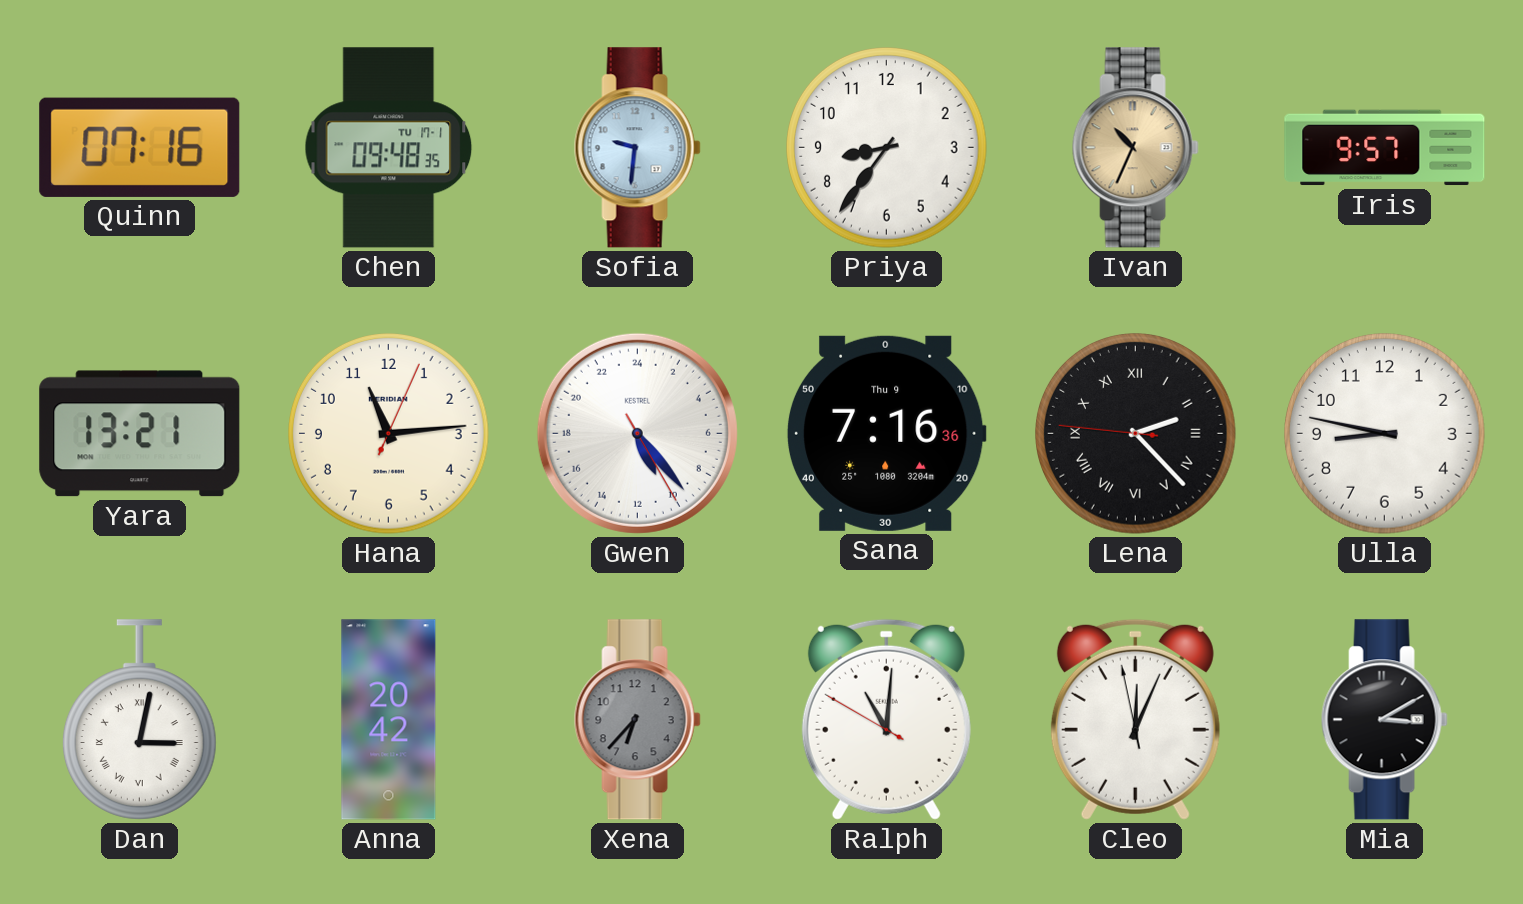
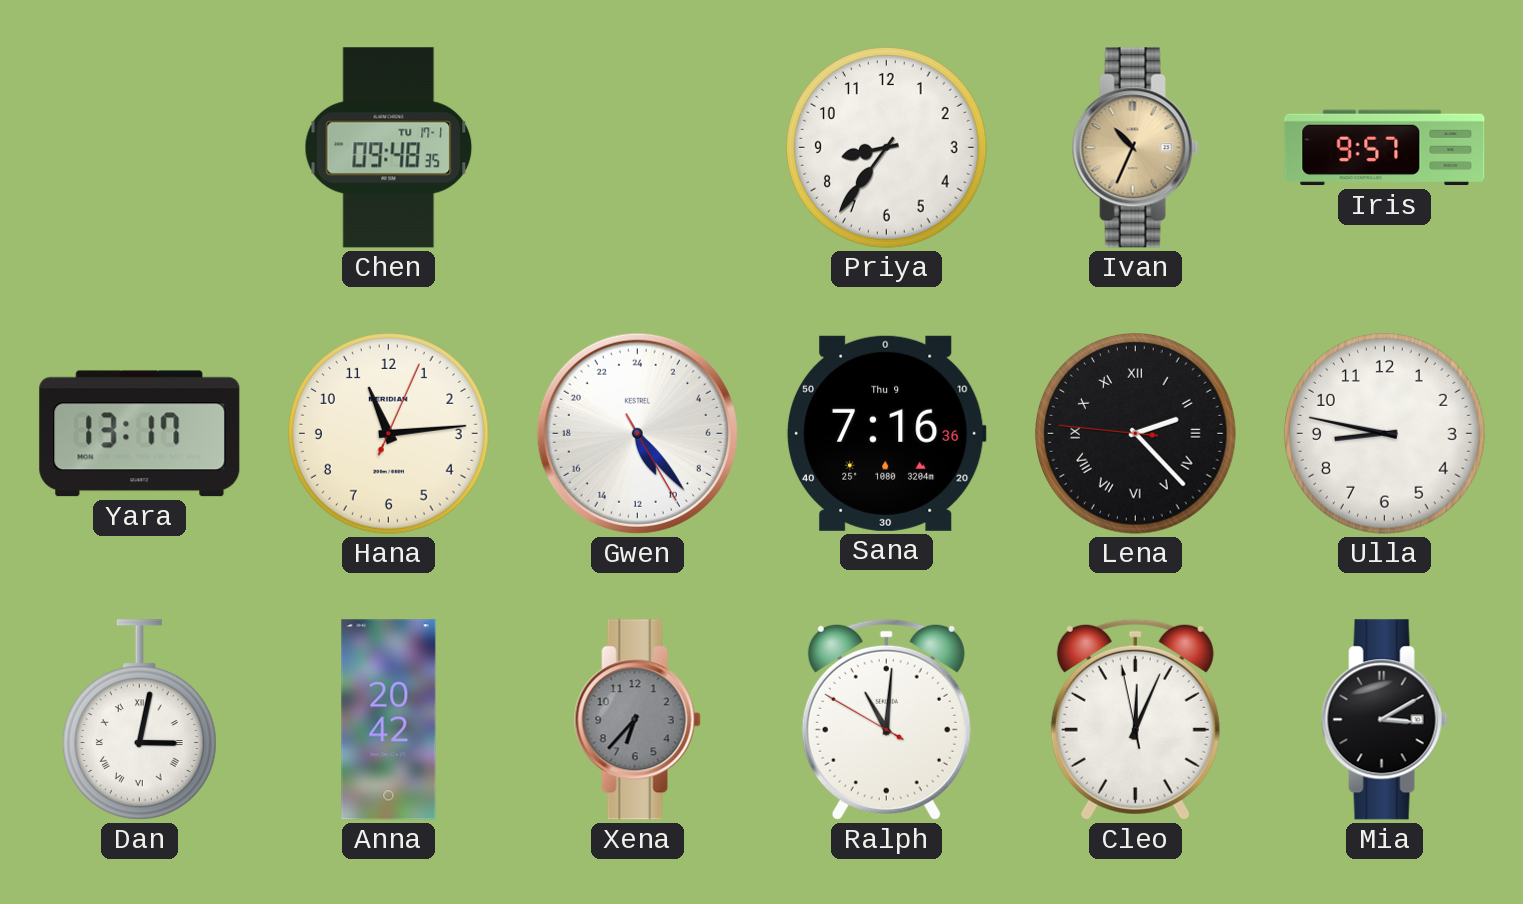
Quinn: 07:16 -> none (140, 147)
Sofia: 9:31 -> none (637, 148)
Yara: 13:21 -> 13:17 (140, 434)
